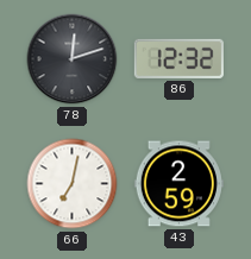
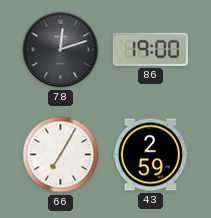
86: 12:32 -> 19:00 (150, 49)
66: 7:02 -> 7:05 (61, 155)
